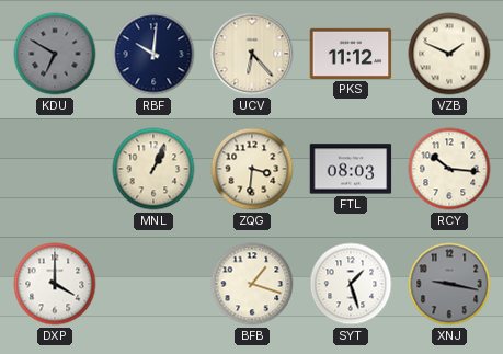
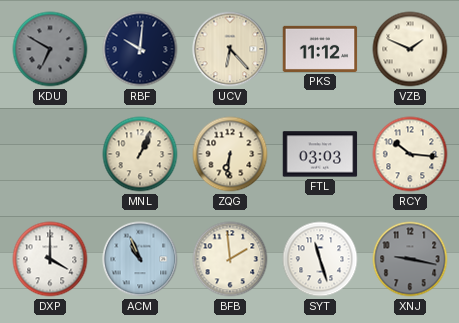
ZQG: 3:31 -> 6:31 (230, 154)
FTL: 08:03 -> 03:03 (320, 154)
ACM: none -> 10:56 (140, 259)
BFB: 1:18 -> 1:59 (230, 259)
SYT: 1:27 -> 11:27 (320, 259)
